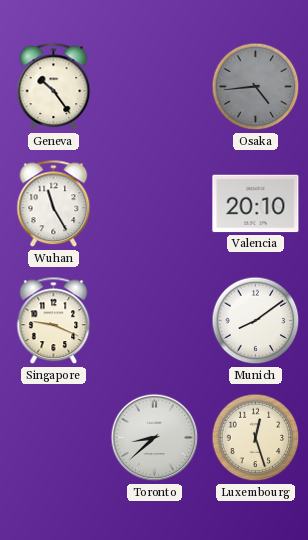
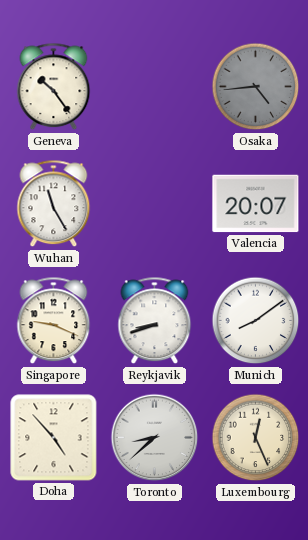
Valencia: 20:10 -> 20:07 (256, 204)
Reykjavik: none -> 8:42 (155, 321)
Doha: none -> 4:53 (54, 438)
Luxembourg: 12:27 -> 12:26 (256, 438)
